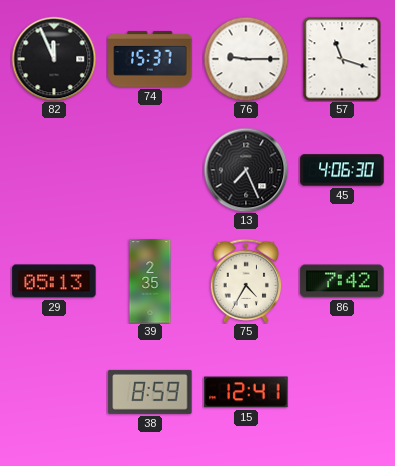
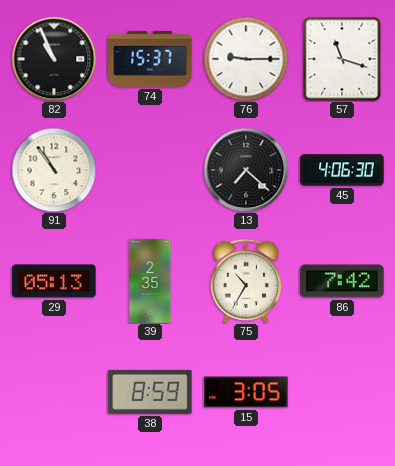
82: 11:56 -> 10:56 (54, 59)
91: none -> 10:54 (54, 170)
13: 7:26 -> 7:22 (246, 170)
75: 4:35 -> 10:35 (246, 280)
15: 12:41 -> 3:05 (246, 392)
